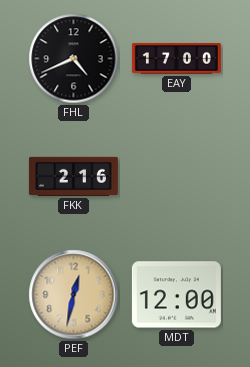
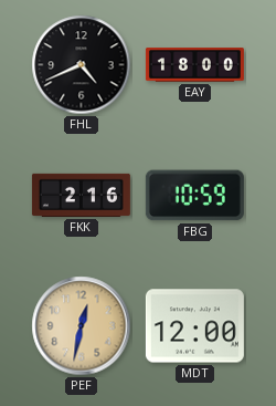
EAY: 17:00 -> 18:00 (194, 65)
FBG: none -> 10:59 (194, 196)
